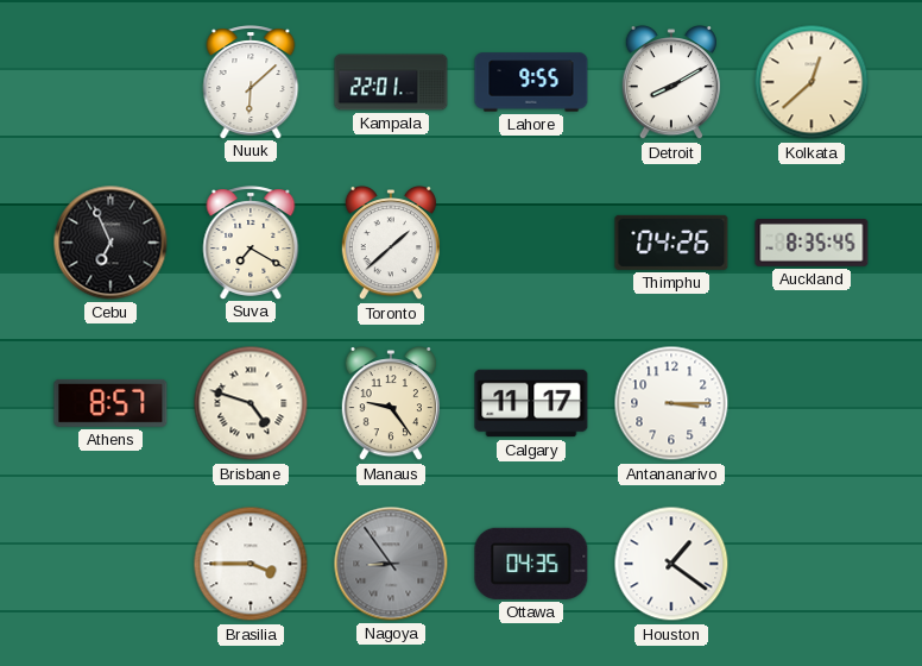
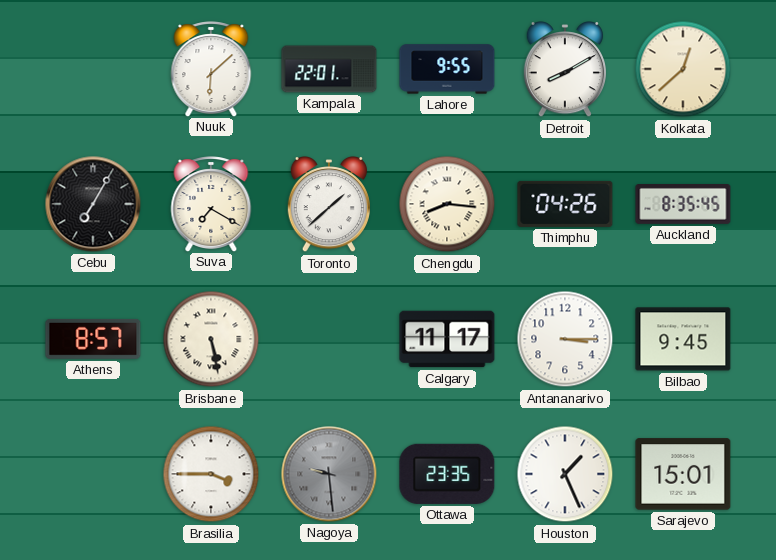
Cebu: 6:56 -> 7:05 (93, 204)
Chengdu: none -> 8:16 (447, 204)
Brisbane: 4:48 -> 5:28 (211, 339)
Manaus: 9:24 -> none (390, 404)
Bilbao: none -> 9:45 (683, 339)
Nagoya: 8:54 -> 9:29 (329, 474)
Ottawa: 04:35 -> 23:35 (447, 474)
Houston: 1:21 -> 1:26 (565, 474)
Sarajevo: none -> 15:01 (683, 474)
